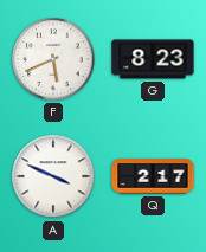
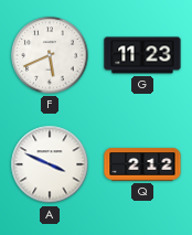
G: 8:23 -> 11:23 (142, 55)
Q: 2:17 -> 2:12 (142, 164)
